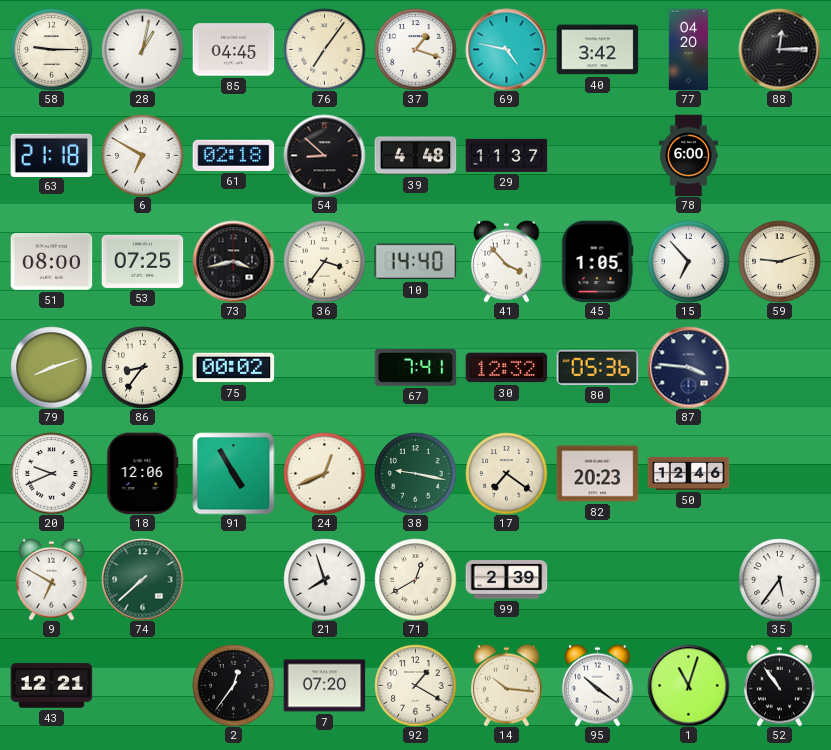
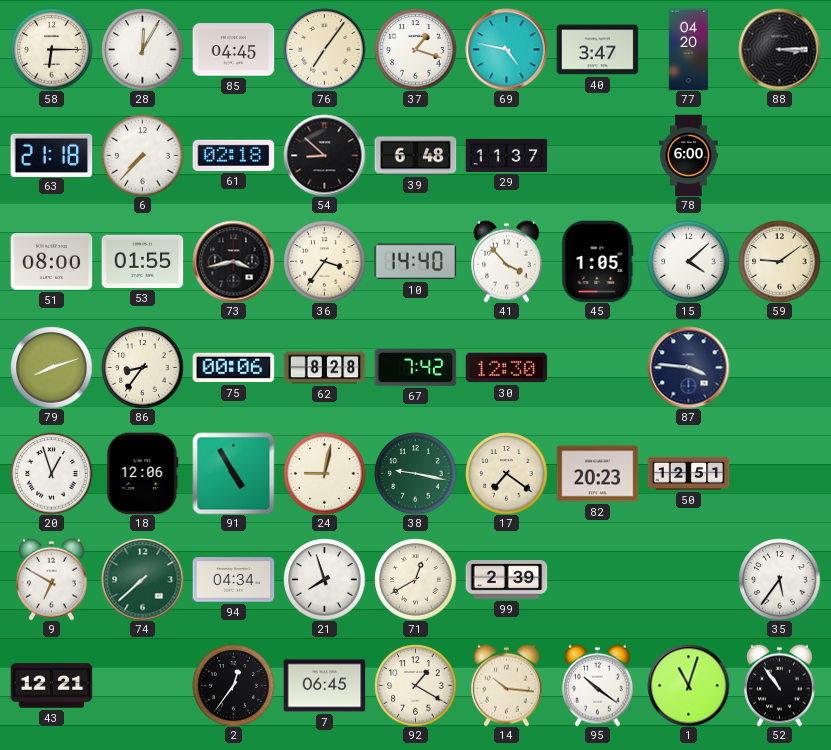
58: 9:15 -> 6:15 (51, 49)
28: 1:02 -> 12:05 (142, 49)
40: 3:42 -> 3:47 (597, 50)
88: 12:15 -> 3:15 (779, 49)
6: 6:50 -> 7:37 (142, 155)
39: 4:48 -> 6:48 (415, 156)
53: 07:25 -> 01:55 (142, 261)
15: 6:53 -> 4:08 (688, 261)
59: 9:12 -> 9:09 (779, 261)
75: 00:02 -> 00:06 (233, 368)
62: none -> 8:28 (324, 368)
67: 7:41 -> 7:42 (415, 368)
30: 12:32 -> 12:30 (506, 368)
80: 05:36 -> none (597, 367)
20: 9:41 -> 12:57 (51, 473)
24: 12:41 -> 9:02 (324, 473)
50: 12:46 -> 12:51 (688, 473)
94: none -> 04:34 (233, 580)
7: 07:20 -> 06:45 (324, 686)
